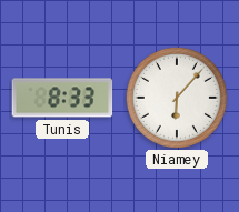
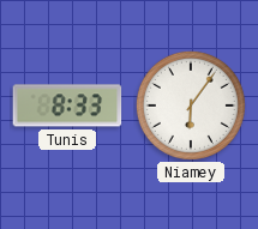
Niamey: 6:07 -> 6:06 (191, 106)
